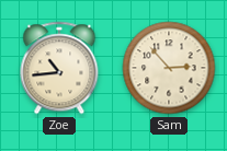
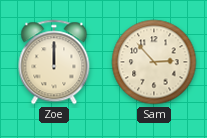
Zoe: 10:44 -> 12:00 (54, 62)
